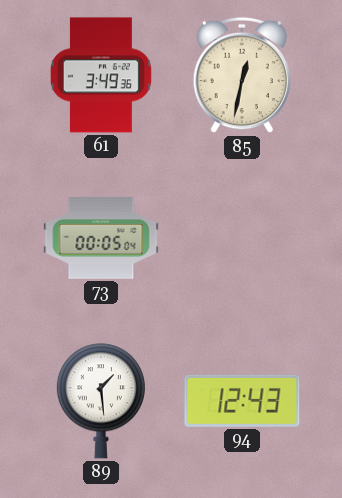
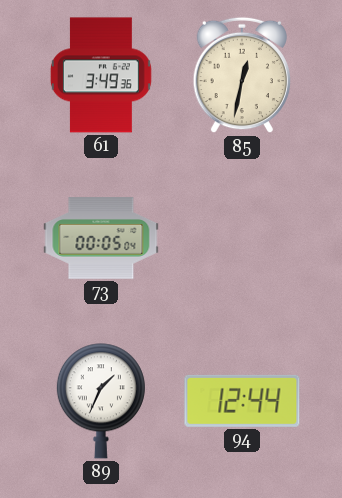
89: 1:29 -> 1:34 (101, 401)
94: 12:43 -> 12:44 (242, 401)
